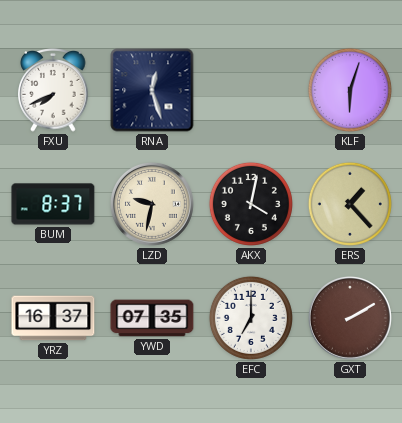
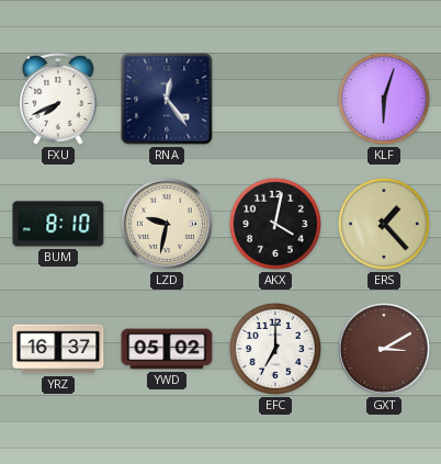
RNA: 12:27 -> 12:24 (167, 99)
BUM: 8:37 -> 8:10 (58, 224)
YWD: 07:35 -> 05:02 (167, 349)
GXT: 2:10 -> 3:10 (384, 349)
